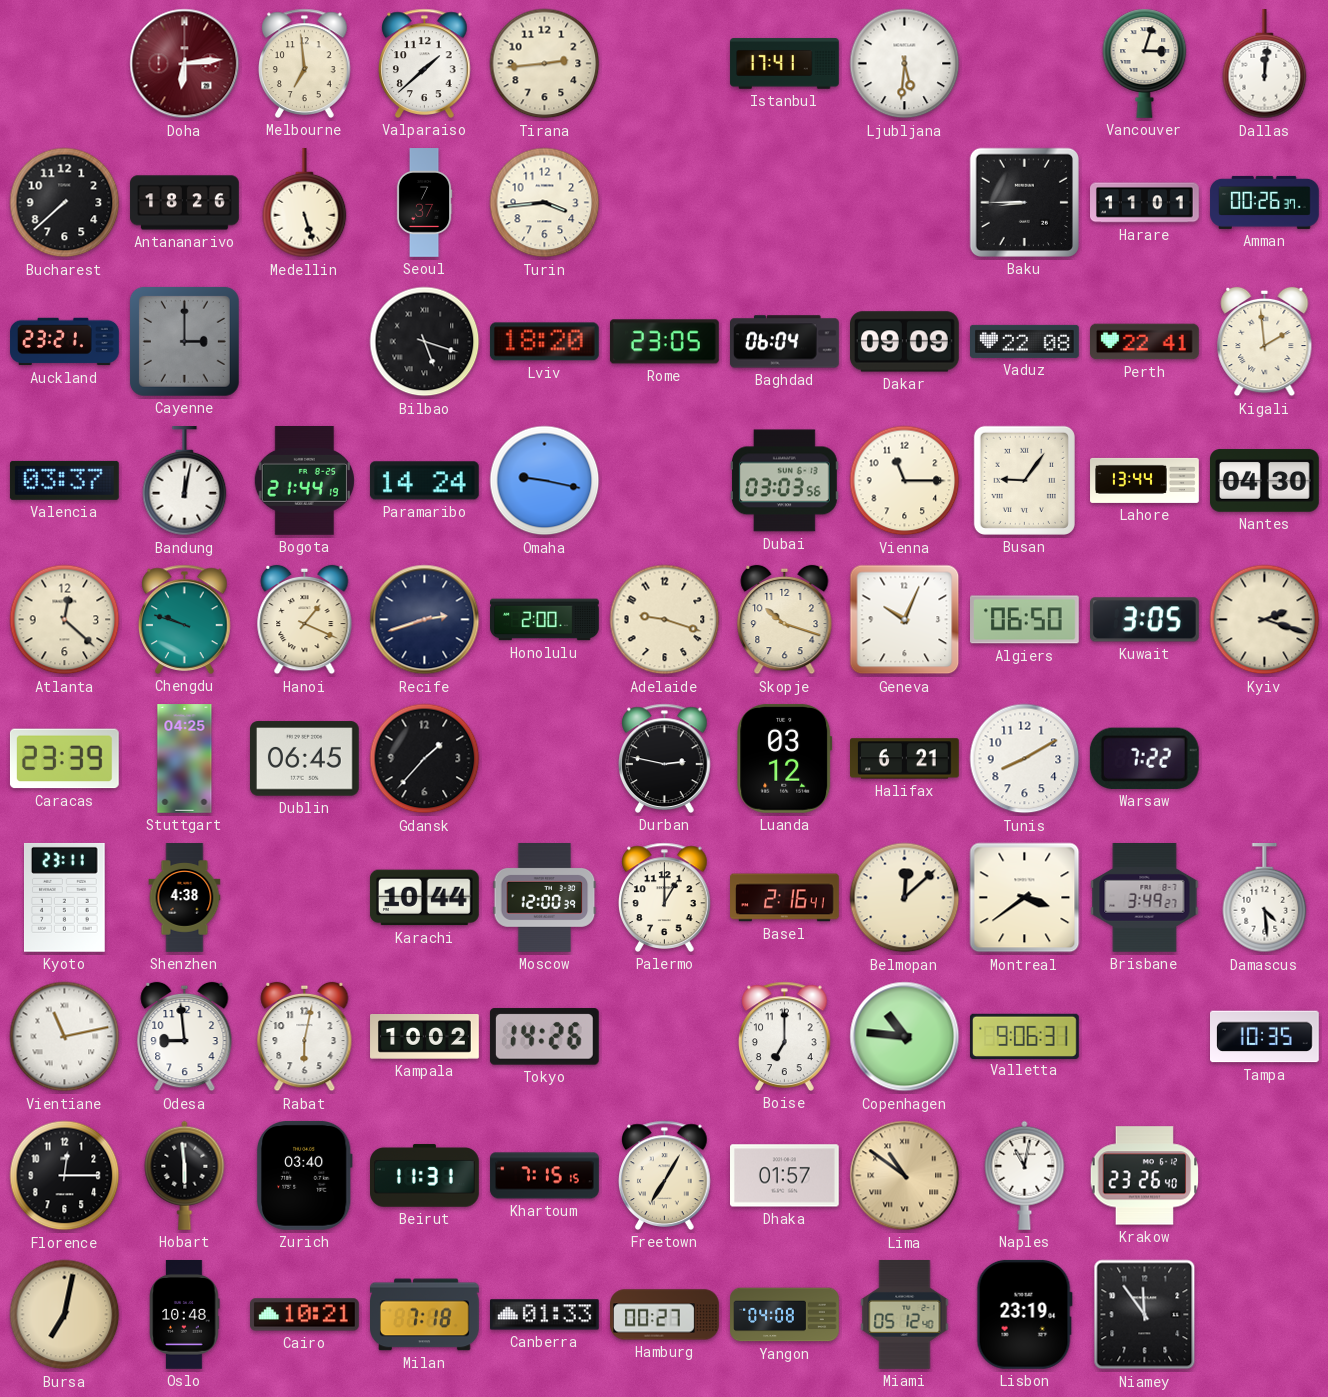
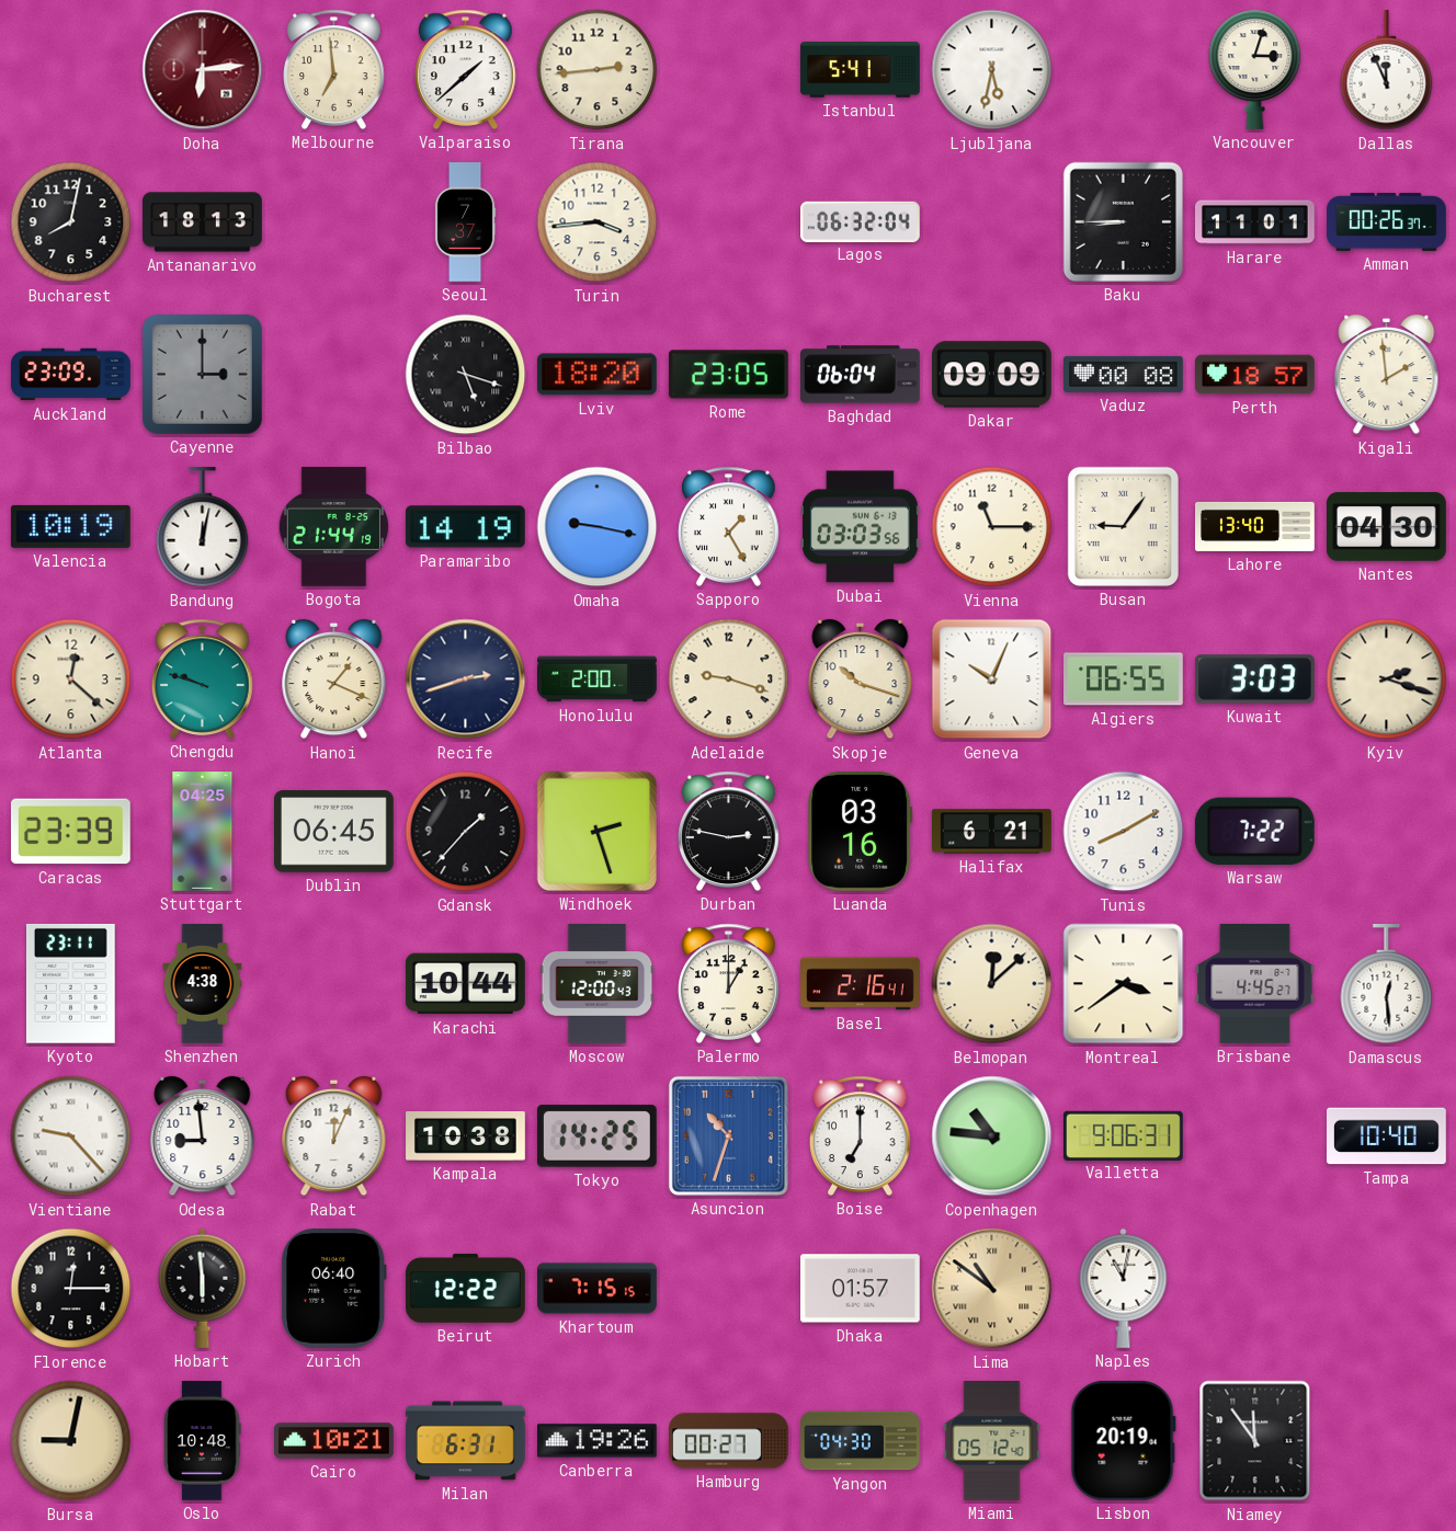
Istanbul: 17:41 -> 5:41 (861, 70)
Ljubljana: 5:31 -> 5:32 (992, 70)
Dallas: 12:01 -> 11:56 (1387, 71)
Bucharest: 7:38 -> 8:02 (71, 222)
Antananarivo: 18:26 -> 18:13 (203, 222)
Medellin: 5:27 -> none (305, 204)
Lagos: none -> 06:32 (861, 221)
Auckland: 23:21 -> 23:09 (71, 375)
Vaduz: 22:08 -> 00:08 (1124, 374)
Perth: 22:41 -> 18:57 (1255, 375)
Valencia: 03:37 -> 10:19 (70, 526)
Paramaribo: 14:24 -> 14:19 (465, 527)
Sapporo: none -> 1:25 (729, 526)
Lahore: 13:44 -> 13:40 (1255, 526)
Algiers: 06:50 -> 06:55 (1124, 679)
Kuwait: 3:05 -> 3:03 (1255, 679)
Windhoek: none -> 2:27 (596, 831)
Luanda: 03:12 -> 03:16 (861, 831)
Moscow: 12:00:39 -> 12:00:43 (598, 984)
Brisbane: 3:49 -> 4:45 (1255, 984)
Damascus: 4:29 -> 12:29 (1387, 985)
Vientiane: 11:13 -> 9:23 (71, 1136)
Rabat: 6:02 -> 12:04 (334, 1136)
Kampala: 10:02 -> 10:38 (466, 1136)
Tokyo: 14:26 -> 14:25 (596, 1136)
Asuncion: none -> 10:33 (728, 1135)
Tampa: 10:35 -> 10:40 (1387, 1136)
Zurich: 03:40 -> 06:40 (333, 1288)
Beirut: 11:31 -> 12:22 (466, 1289)
Freetown: 7:05 -> none (665, 1175)
Krakow: 23:26 -> none (1145, 1176)
Bursa: 7:02 -> 9:02 (71, 1441)
Milan: 7:18 -> 6:31 (466, 1441)
Canberra: 01:33 -> 19:26 (598, 1441)
Yangon: 04:08 -> 04:30 (861, 1441)
Lisbon: 23:19 -> 20:19 (1123, 1440)
